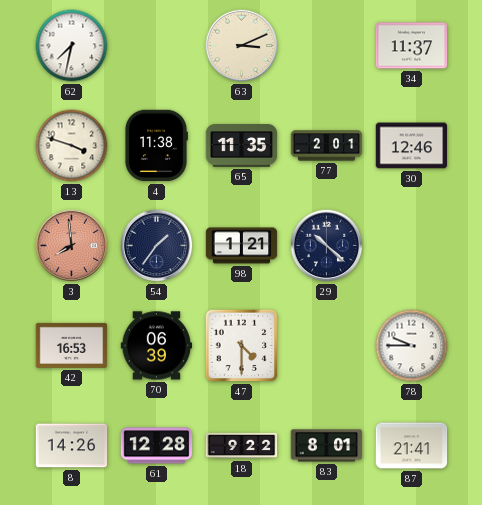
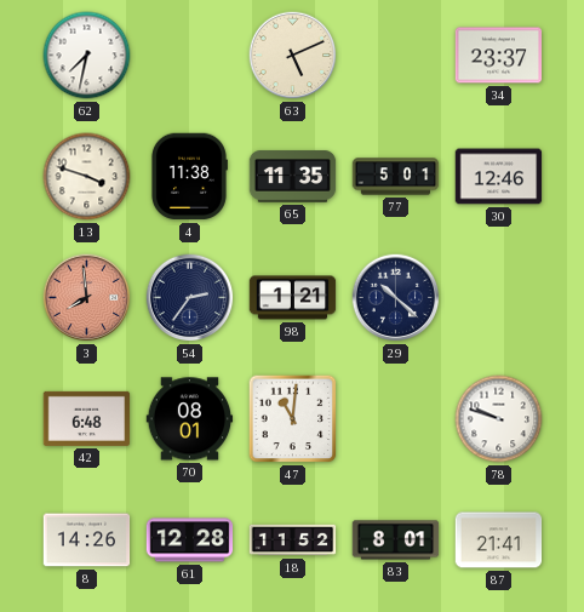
63: 3:11 -> 5:11 (293, 56)
34: 11:37 -> 23:37 (499, 56)
77: 2:01 -> 5:01 (396, 177)
54: 1:36 -> 2:36 (190, 298)
42: 16:53 -> 6:48 (87, 418)
70: 06:39 -> 08:01 (190, 419)
47: 4:30 -> 11:01 (293, 419)
78: 9:45 -> 9:48 (499, 419)
18: 9:22 -> 11:52 (293, 540)
